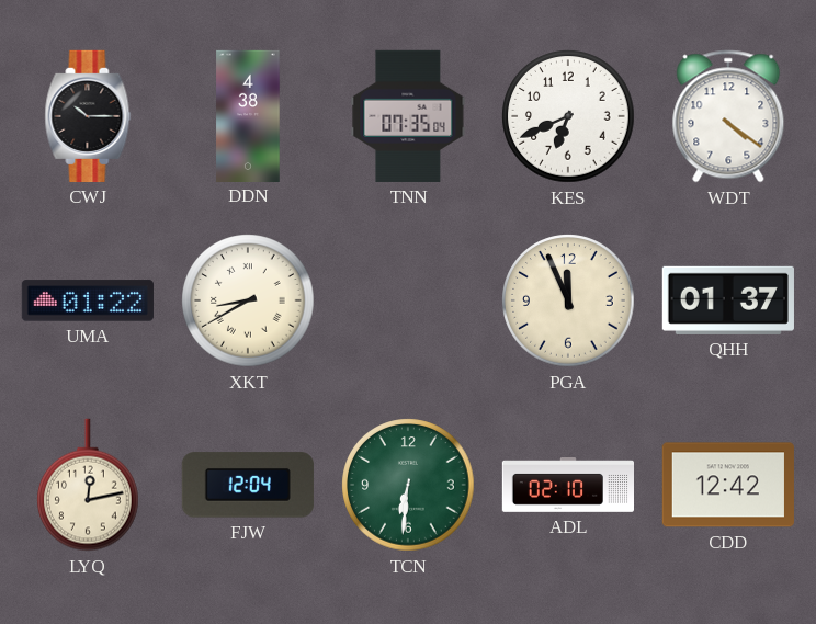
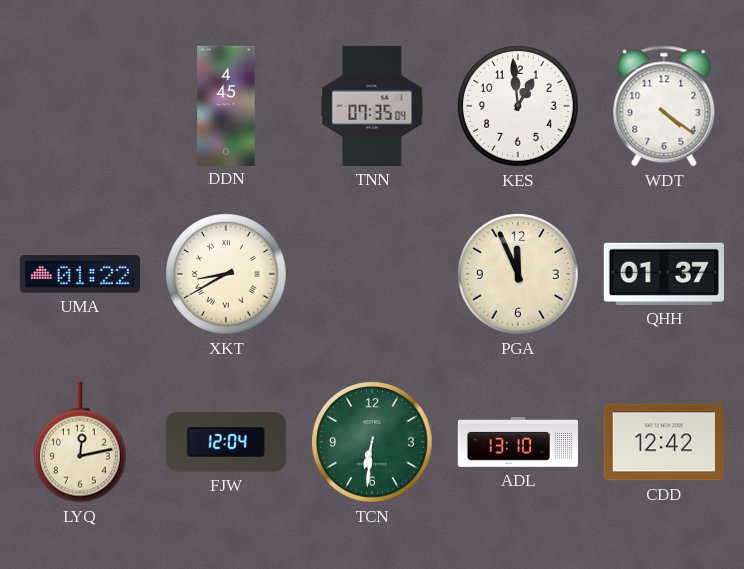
CWJ: 10:15 -> none (88, 116)
DDN: 4:38 -> 4:45 (226, 105)
KES: 6:41 -> 12:59 (518, 106)
ADL: 02:10 -> 13:10 (518, 442)
